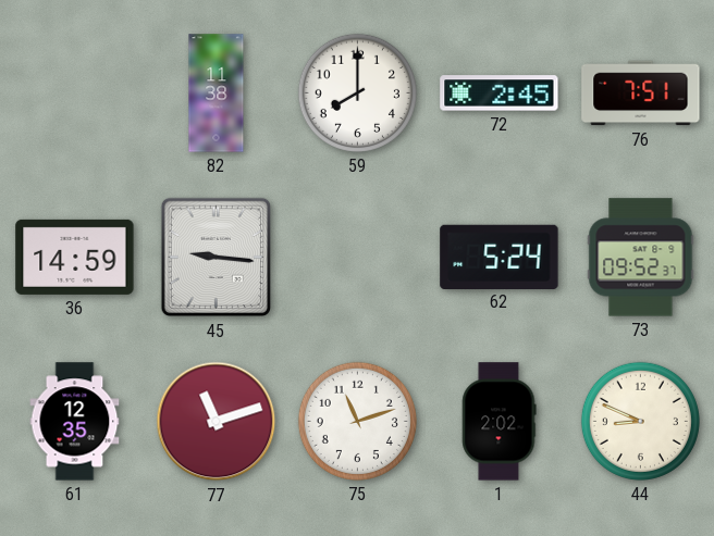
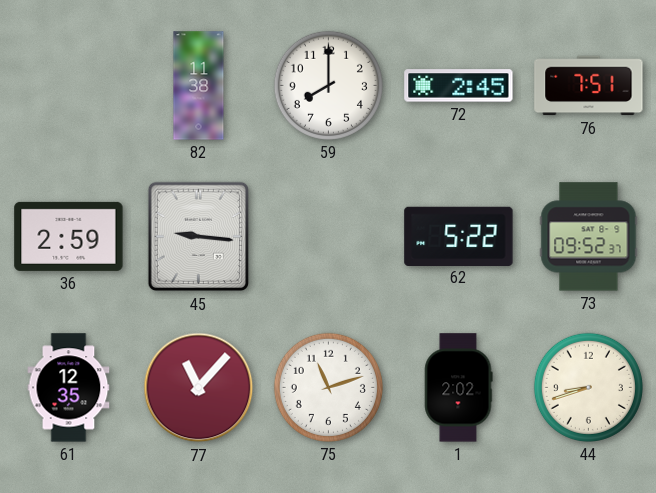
36: 14:59 -> 2:59 (69, 236)
62: 5:24 -> 5:22 (459, 236)
77: 11:12 -> 11:07 (199, 388)
44: 8:49 -> 8:42 (588, 387)
